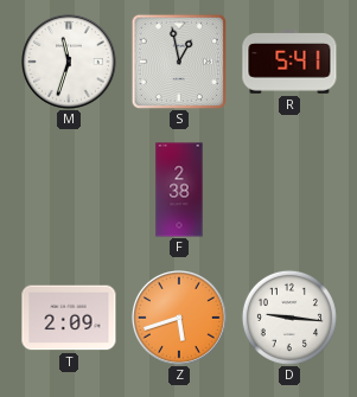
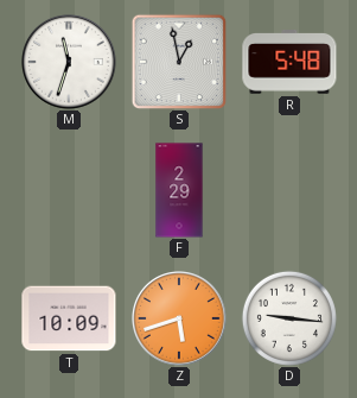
R: 5:41 -> 5:48 (289, 63)
F: 2:38 -> 2:29 (179, 190)
T: 2:09 -> 10:09 (69, 318)
